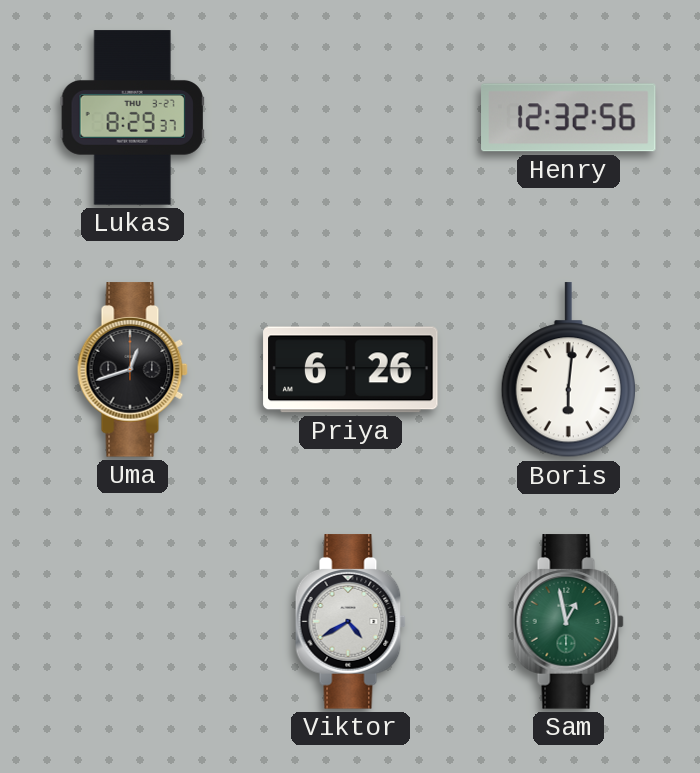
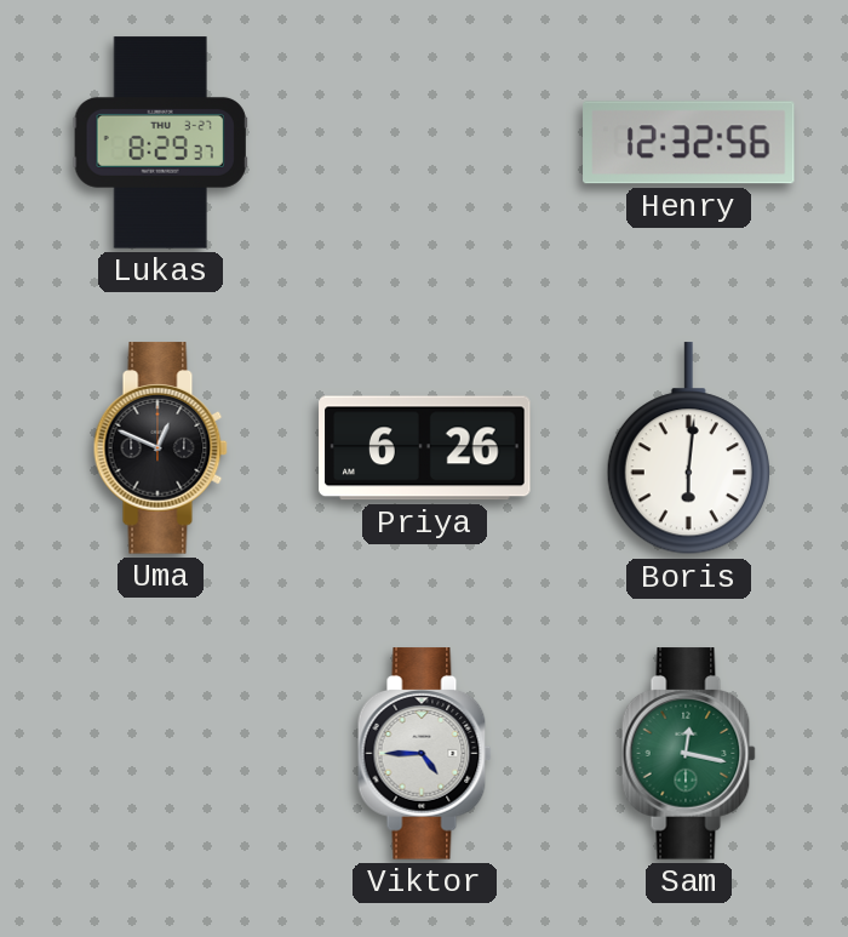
Uma: 12:42 -> 12:49 (160, 448)
Viktor: 4:40 -> 4:45 (424, 754)
Sam: 12:58 -> 12:17 (688, 754)
